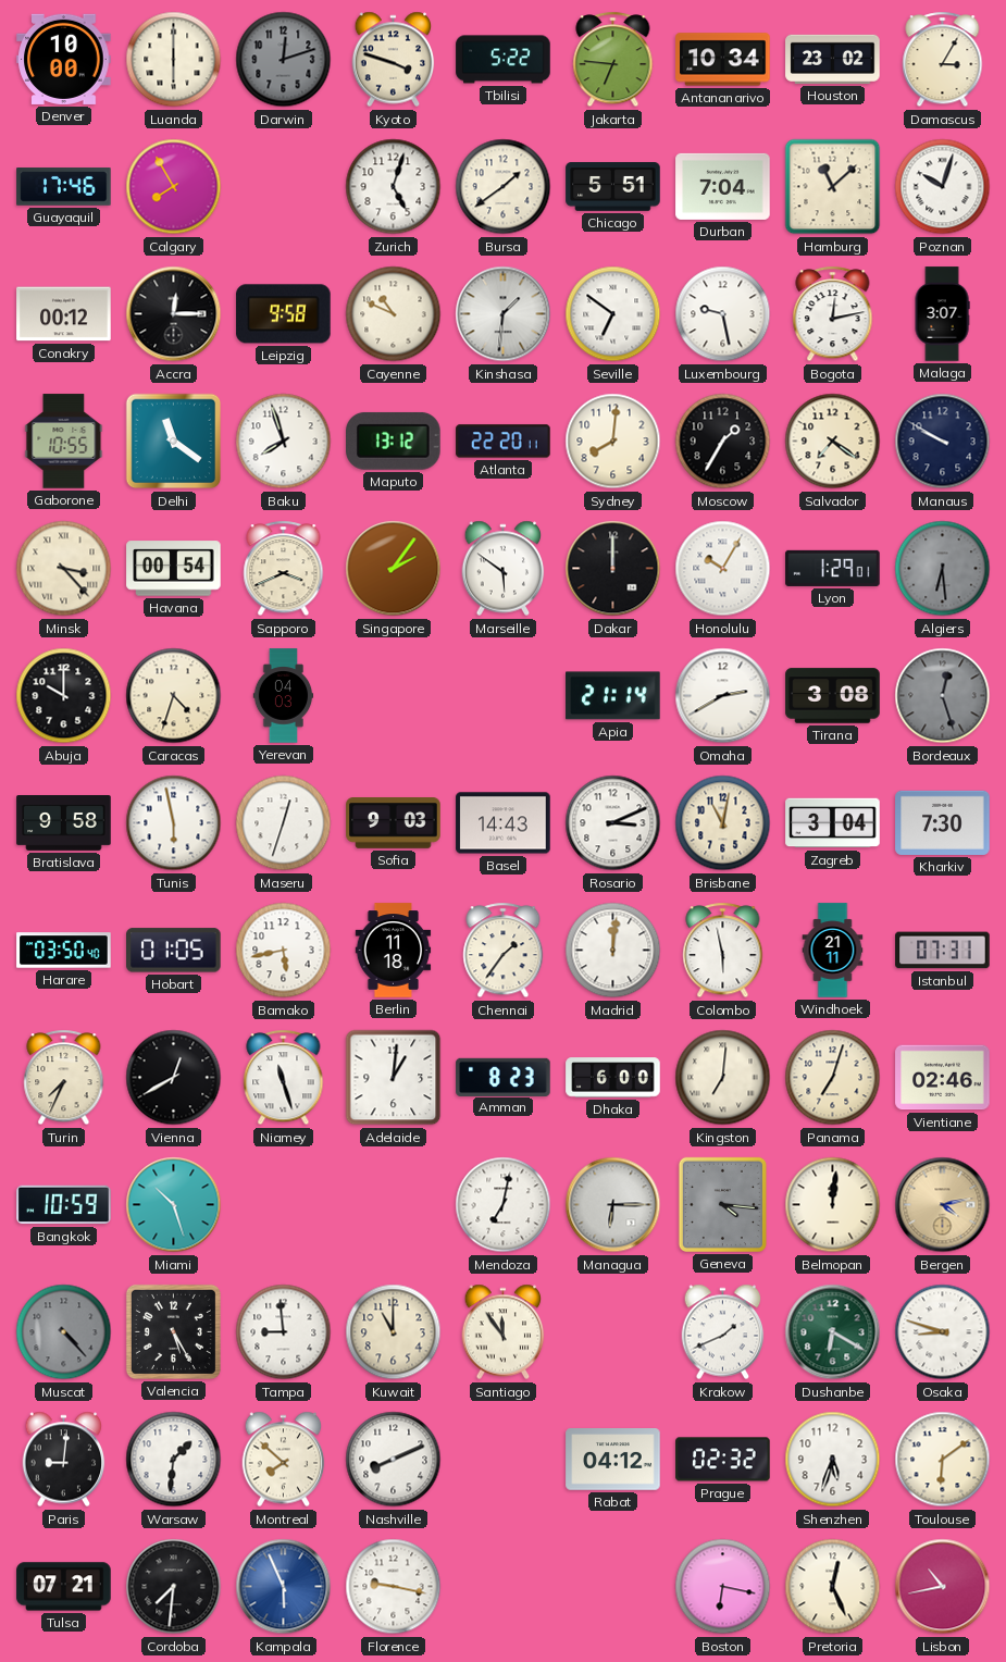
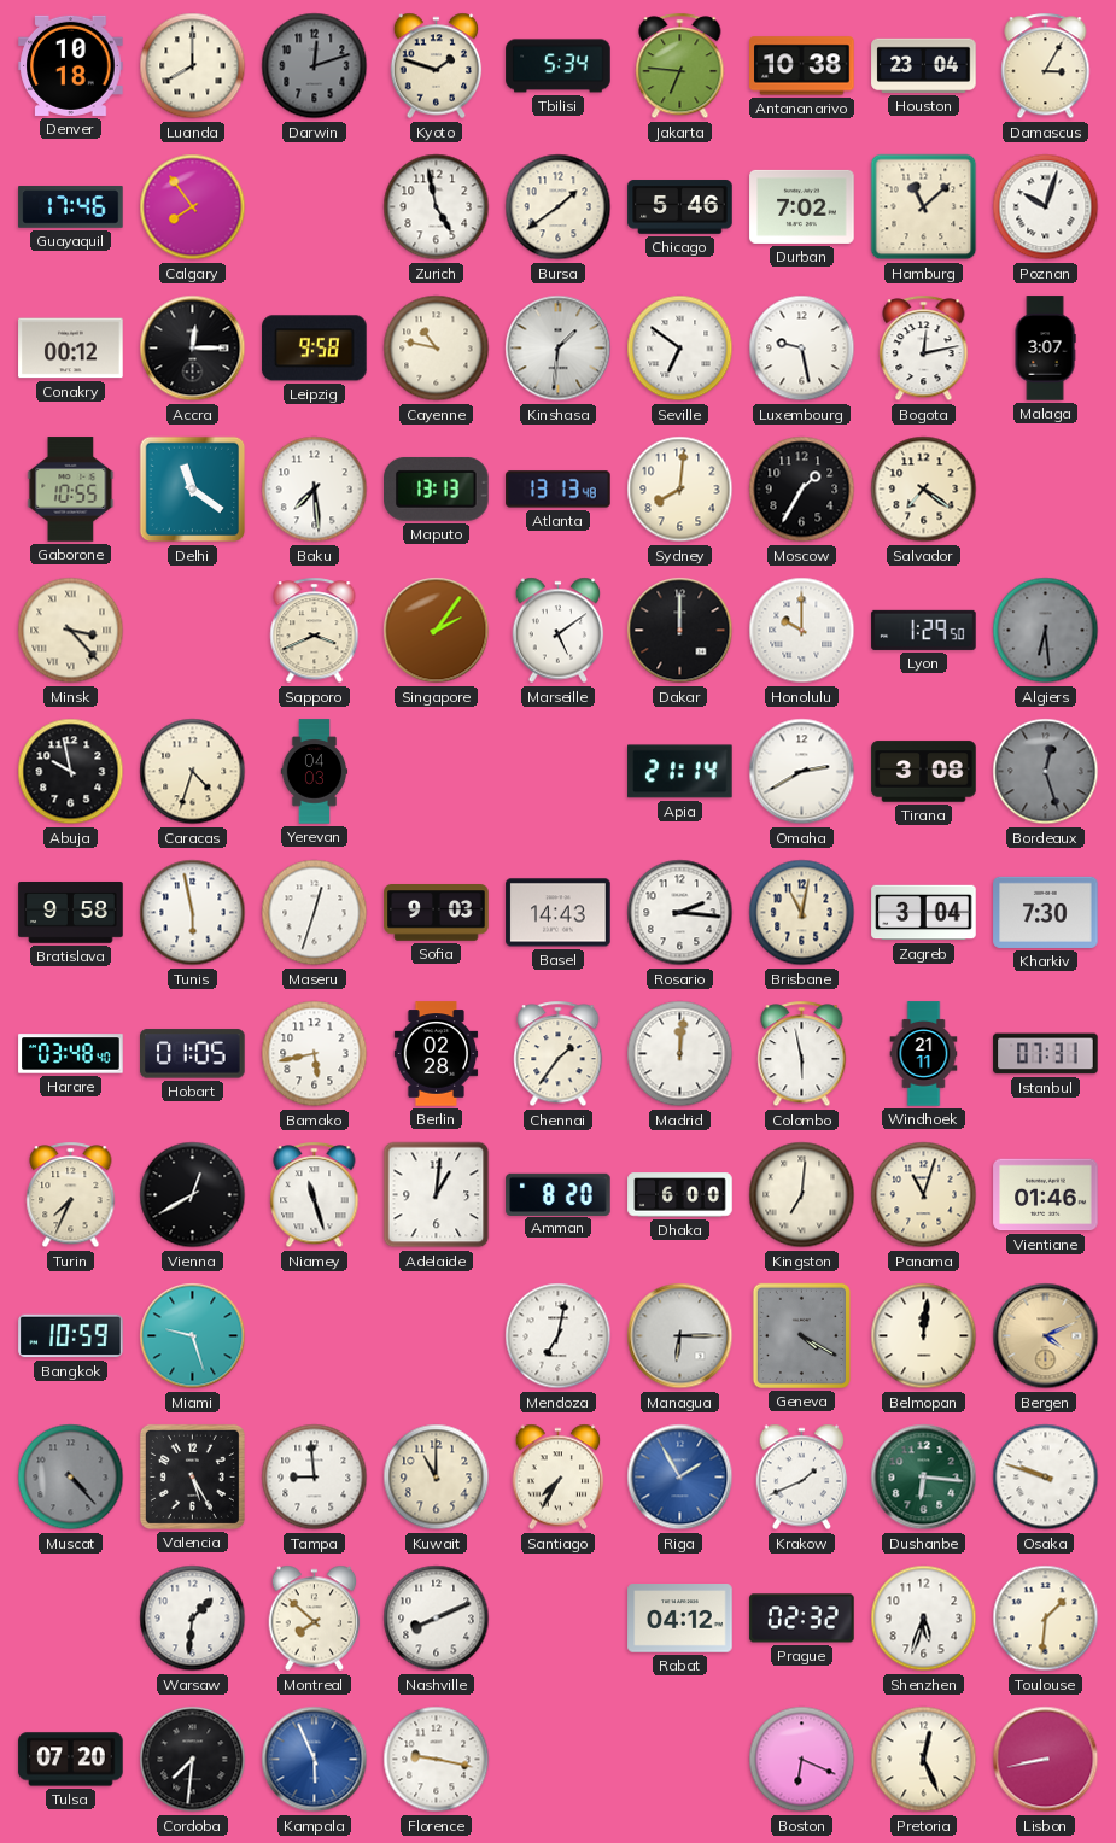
Denver: 10:00 -> 10:18 (71, 65)
Luanda: 6:00 -> 8:00 (193, 66)
Kyoto: 3:48 -> 1:48 (437, 66)
Tbilisi: 5:22 -> 5:34 (559, 66)
Antananarivo: 10:34 -> 10:38 (802, 66)
Houston: 23:02 -> 23:04 (924, 65)
Calgary: 7:55 -> 7:54 (193, 207)
Zurich: 5:03 -> 4:58 (437, 207)
Chicago: 5:51 -> 5:46 (680, 207)
Durban: 7:04 -> 7:02 (802, 206)
Cayenne: 10:49 -> 10:47 (437, 349)
Baku: 7:57 -> 7:29 (315, 490)
Maputo: 13:12 -> 13:13 (437, 488)
Atlanta: 22:20 -> 13:13 (559, 490)
Manaus: 9:50 -> none (943, 442)
Havana: 00:54 -> none (174, 569)
Marseille: 5:51 -> 5:09 (559, 631)
Honolulu: 10:05 -> 10:00 (802, 631)
Lyon: 1:29:01 -> 1:29:50 (924, 630)
Abuja: 10:00 -> 9:58 (71, 772)
Rosario: 3:11 -> 2:16 (680, 913)
Harare: 03:50 -> 03:48 (71, 1054)
Berlin: 11:18 -> 02:28 (437, 1054)
Amman: 8:23 -> 8:20 (559, 1194)
Panama: 7:03 -> 11:03 (924, 1195)
Vientiane: 02:46 -> 01:46 (1046, 1195)
Miami: 10:27 -> 9:27 (193, 1336)
Geneva: 4:16 -> 4:20 (801, 1335)
Bergen: 4:13 -> 4:11 (1046, 1336)
Santiago: 11:54 -> 7:35 (559, 1478)
Riga: none -> 1:55 (680, 1478)
Dushanbe: 6:20 -> 6:16 (924, 1478)
Osaka: 8:48 -> 9:48 (1046, 1478)
Paris: 9:01 -> none (64, 1460)
Toulouse: 6:09 -> 1:31 (1046, 1619)
Tulsa: 07:21 -> 07:20 (71, 1760)
Boston: 6:17 -> 6:19 (802, 1760)
Lisbon: 10:43 -> 8:43 (1046, 1760)
